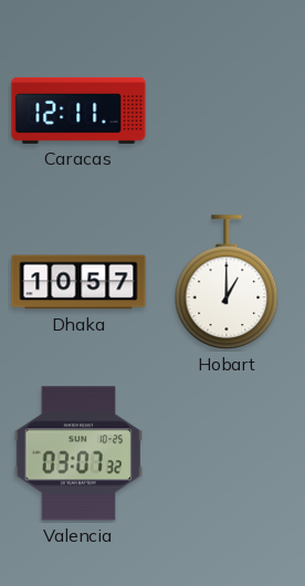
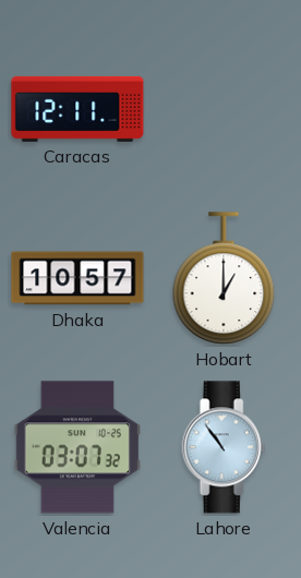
Lahore: none -> 10:54 (224, 447)
